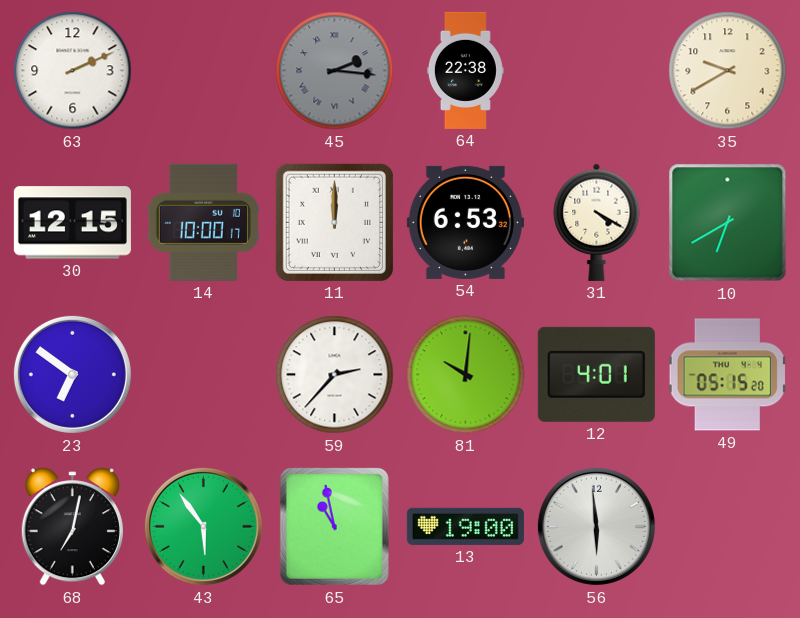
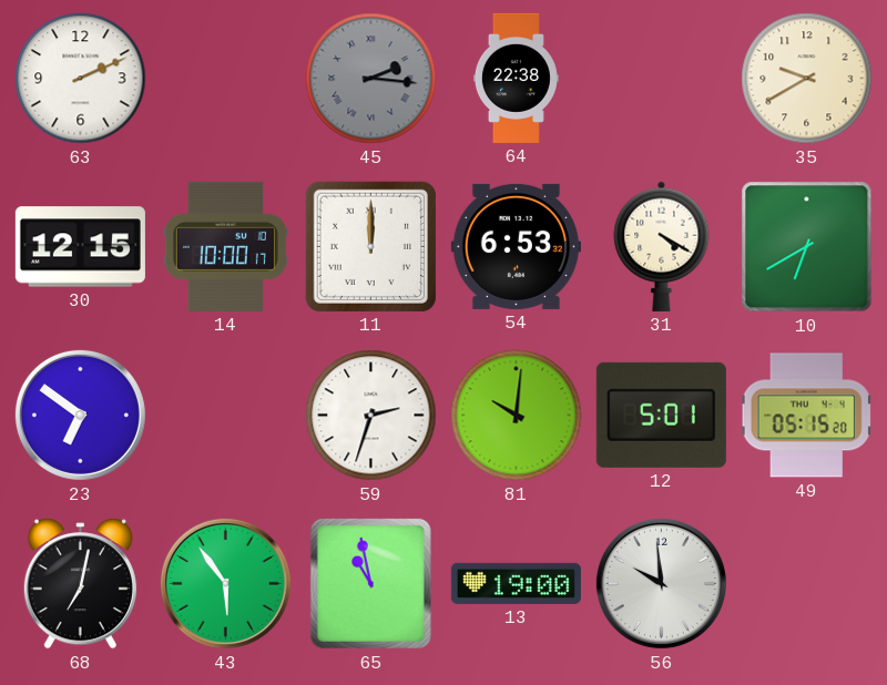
59: 2:37 -> 2:33 (371, 416)
12: 4:01 -> 5:01 (661, 415)
56: 5:59 -> 9:59 (661, 583)
